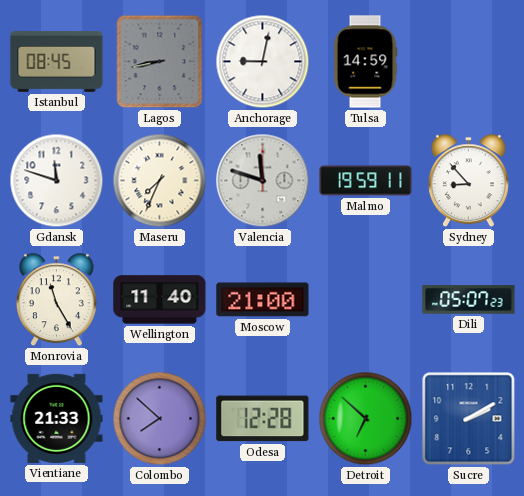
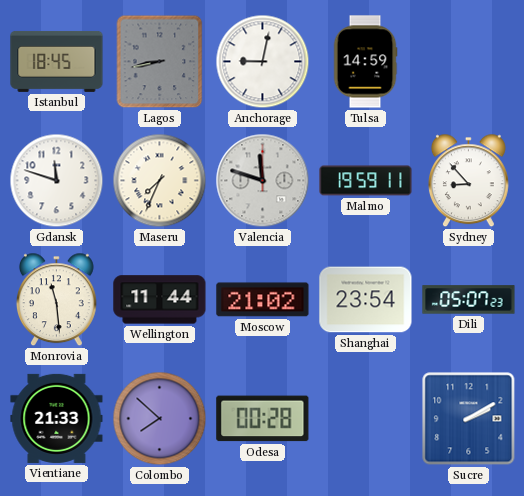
Istanbul: 08:45 -> 18:45 (57, 61)
Monrovia: 11:25 -> 11:29 (56, 300)
Wellington: 11:40 -> 11:44 (160, 300)
Moscow: 21:00 -> 21:02 (263, 300)
Shanghai: none -> 23:54 (366, 300)
Odesa: 12:28 -> 00:28 (263, 419)
Detroit: 6:52 -> none (366, 419)
